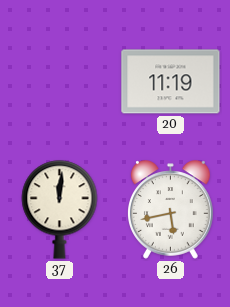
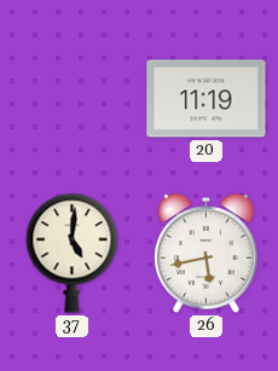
37: 12:01 -> 5:01 (73, 254)
